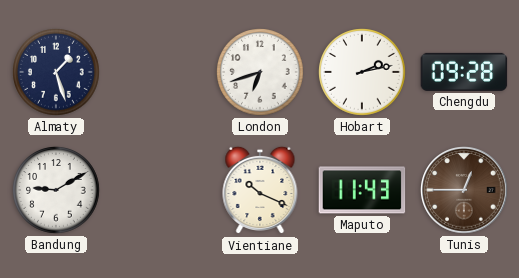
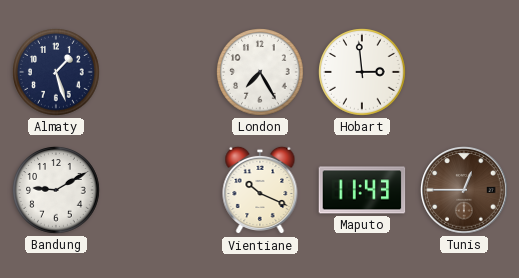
London: 6:42 -> 7:25 (260, 72)
Hobart: 2:13 -> 2:59 (362, 72)
Chengdu: 09:28 -> none (464, 72)
